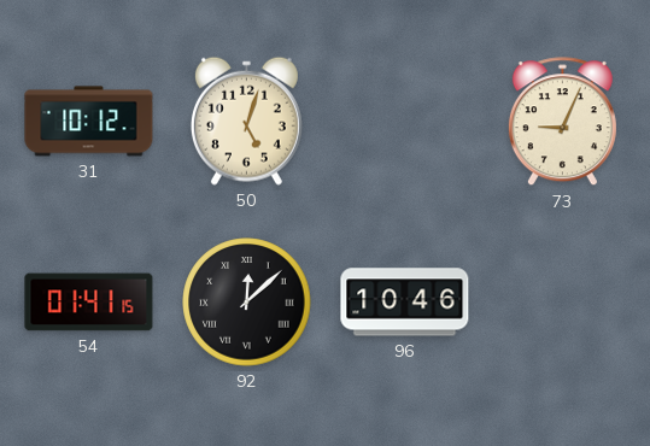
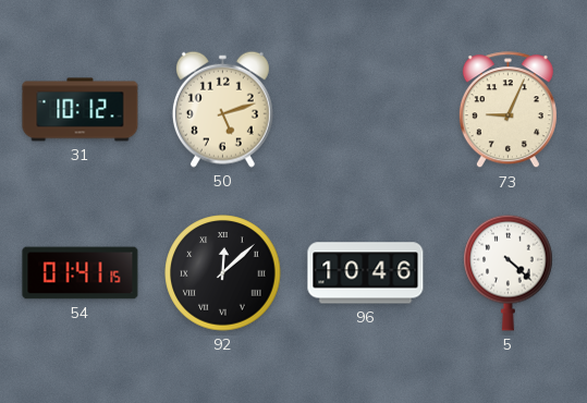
50: 5:03 -> 5:12 (222, 109)
5: none -> 4:22 (509, 272)
